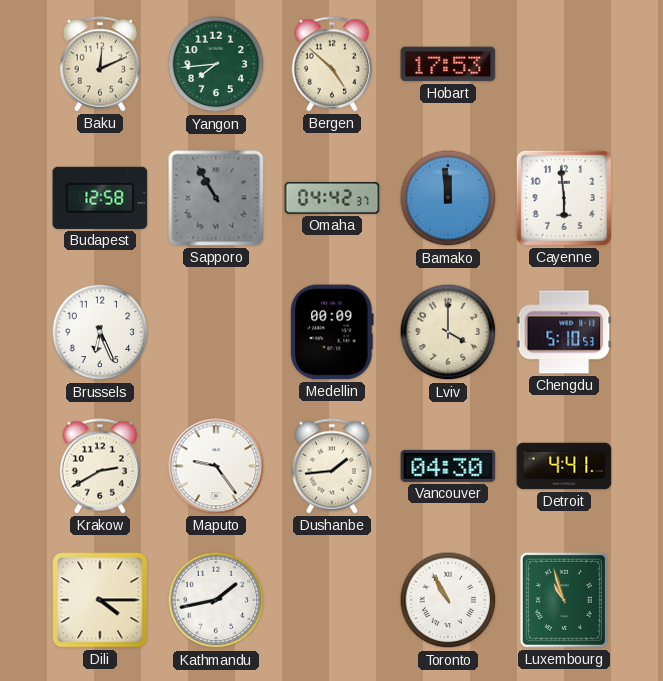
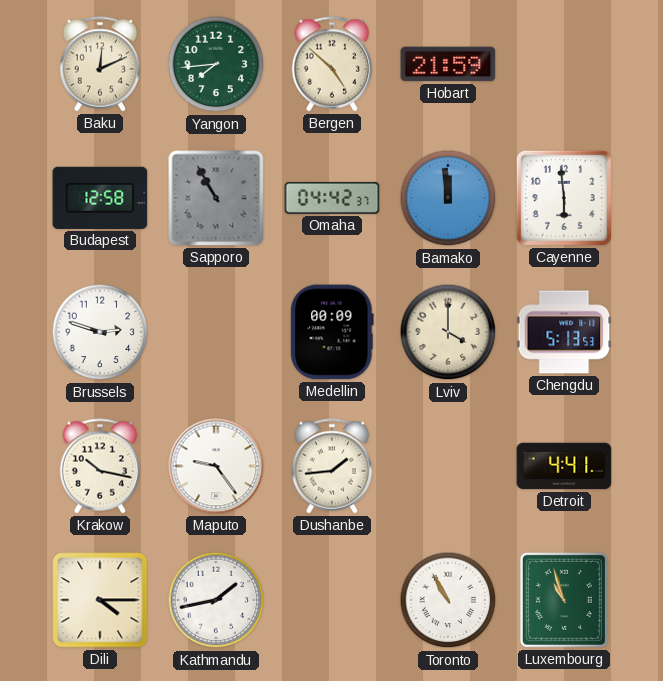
Hobart: 17:53 -> 21:59 (448, 64)
Brussels: 6:26 -> 2:48 (100, 332)
Chengdu: 5:10 -> 5:13 (564, 332)
Krakow: 2:40 -> 10:17 (100, 466)
Vancouver: 04:30 -> none (448, 466)
